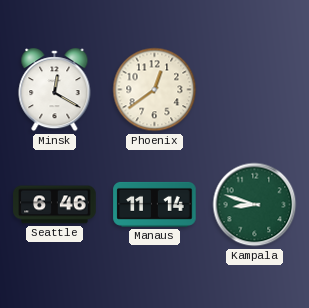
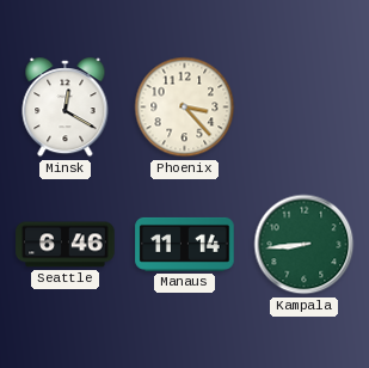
Phoenix: 12:39 -> 3:23 (185, 108)
Kampala: 8:48 -> 8:44 (305, 245)
